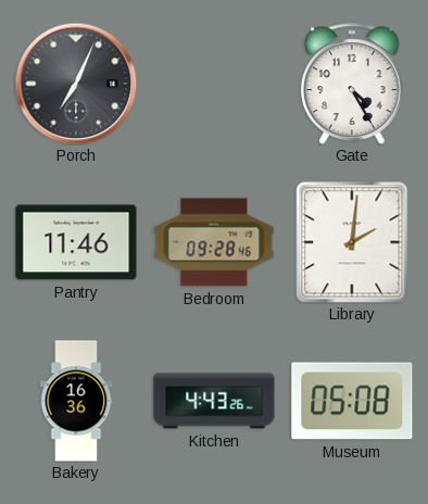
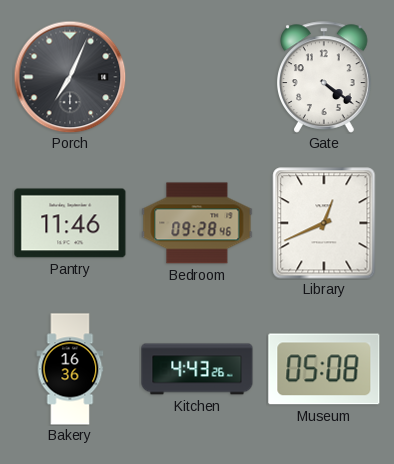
Gate: 4:25 -> 4:21 (324, 77)
Library: 2:01 -> 12:41 (324, 223)
